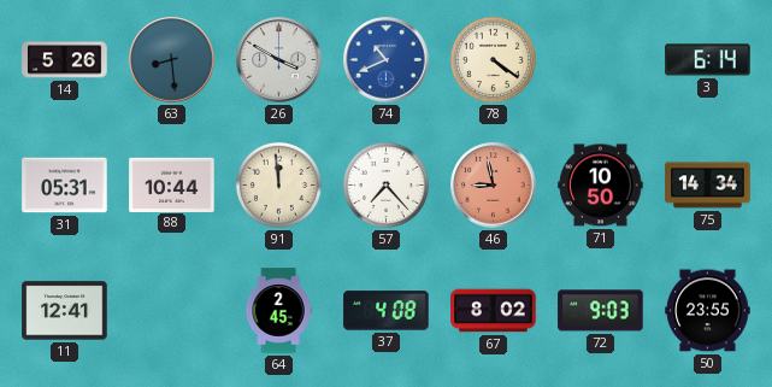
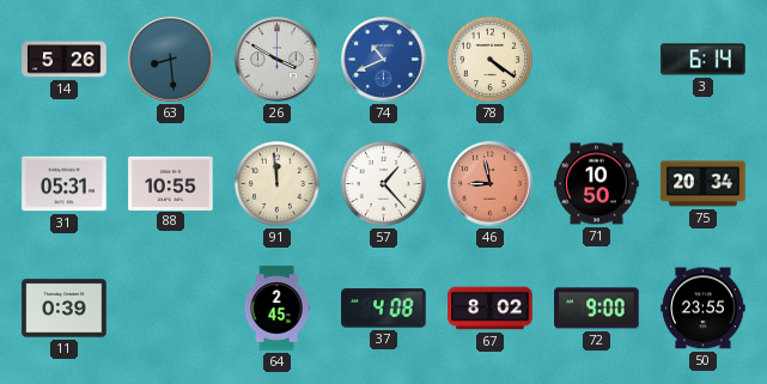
88: 10:44 -> 10:55 (171, 183)
57: 7:23 -> 1:23 (383, 183)
75: 14:34 -> 20:34 (704, 184)
11: 12:41 -> 0:39 (65, 309)
72: 9:03 -> 9:00 (597, 309)
